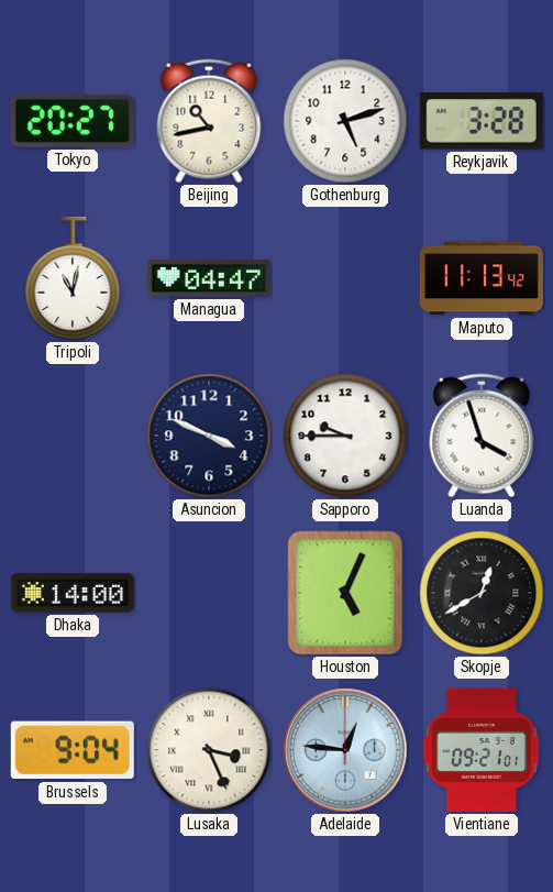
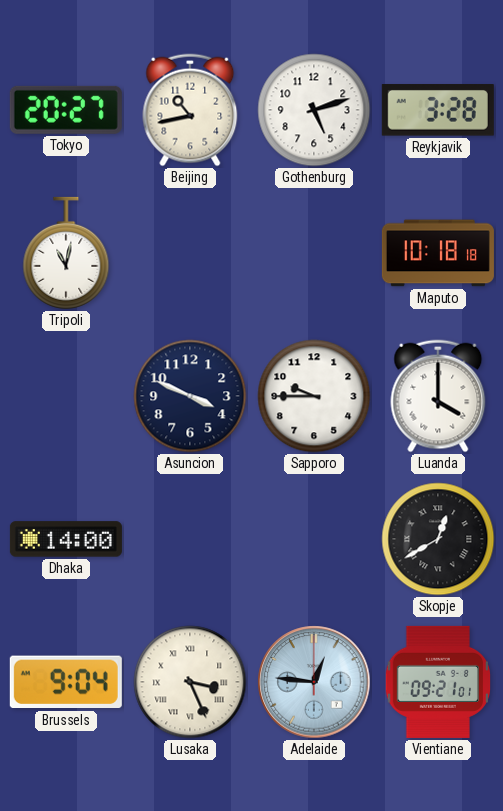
Managua: 04:47 -> none (209, 278)
Maputo: 11:13 -> 10:18 (438, 253)
Luanda: 3:57 -> 4:00 (438, 396)
Houston: 5:04 -> none (345, 593)
